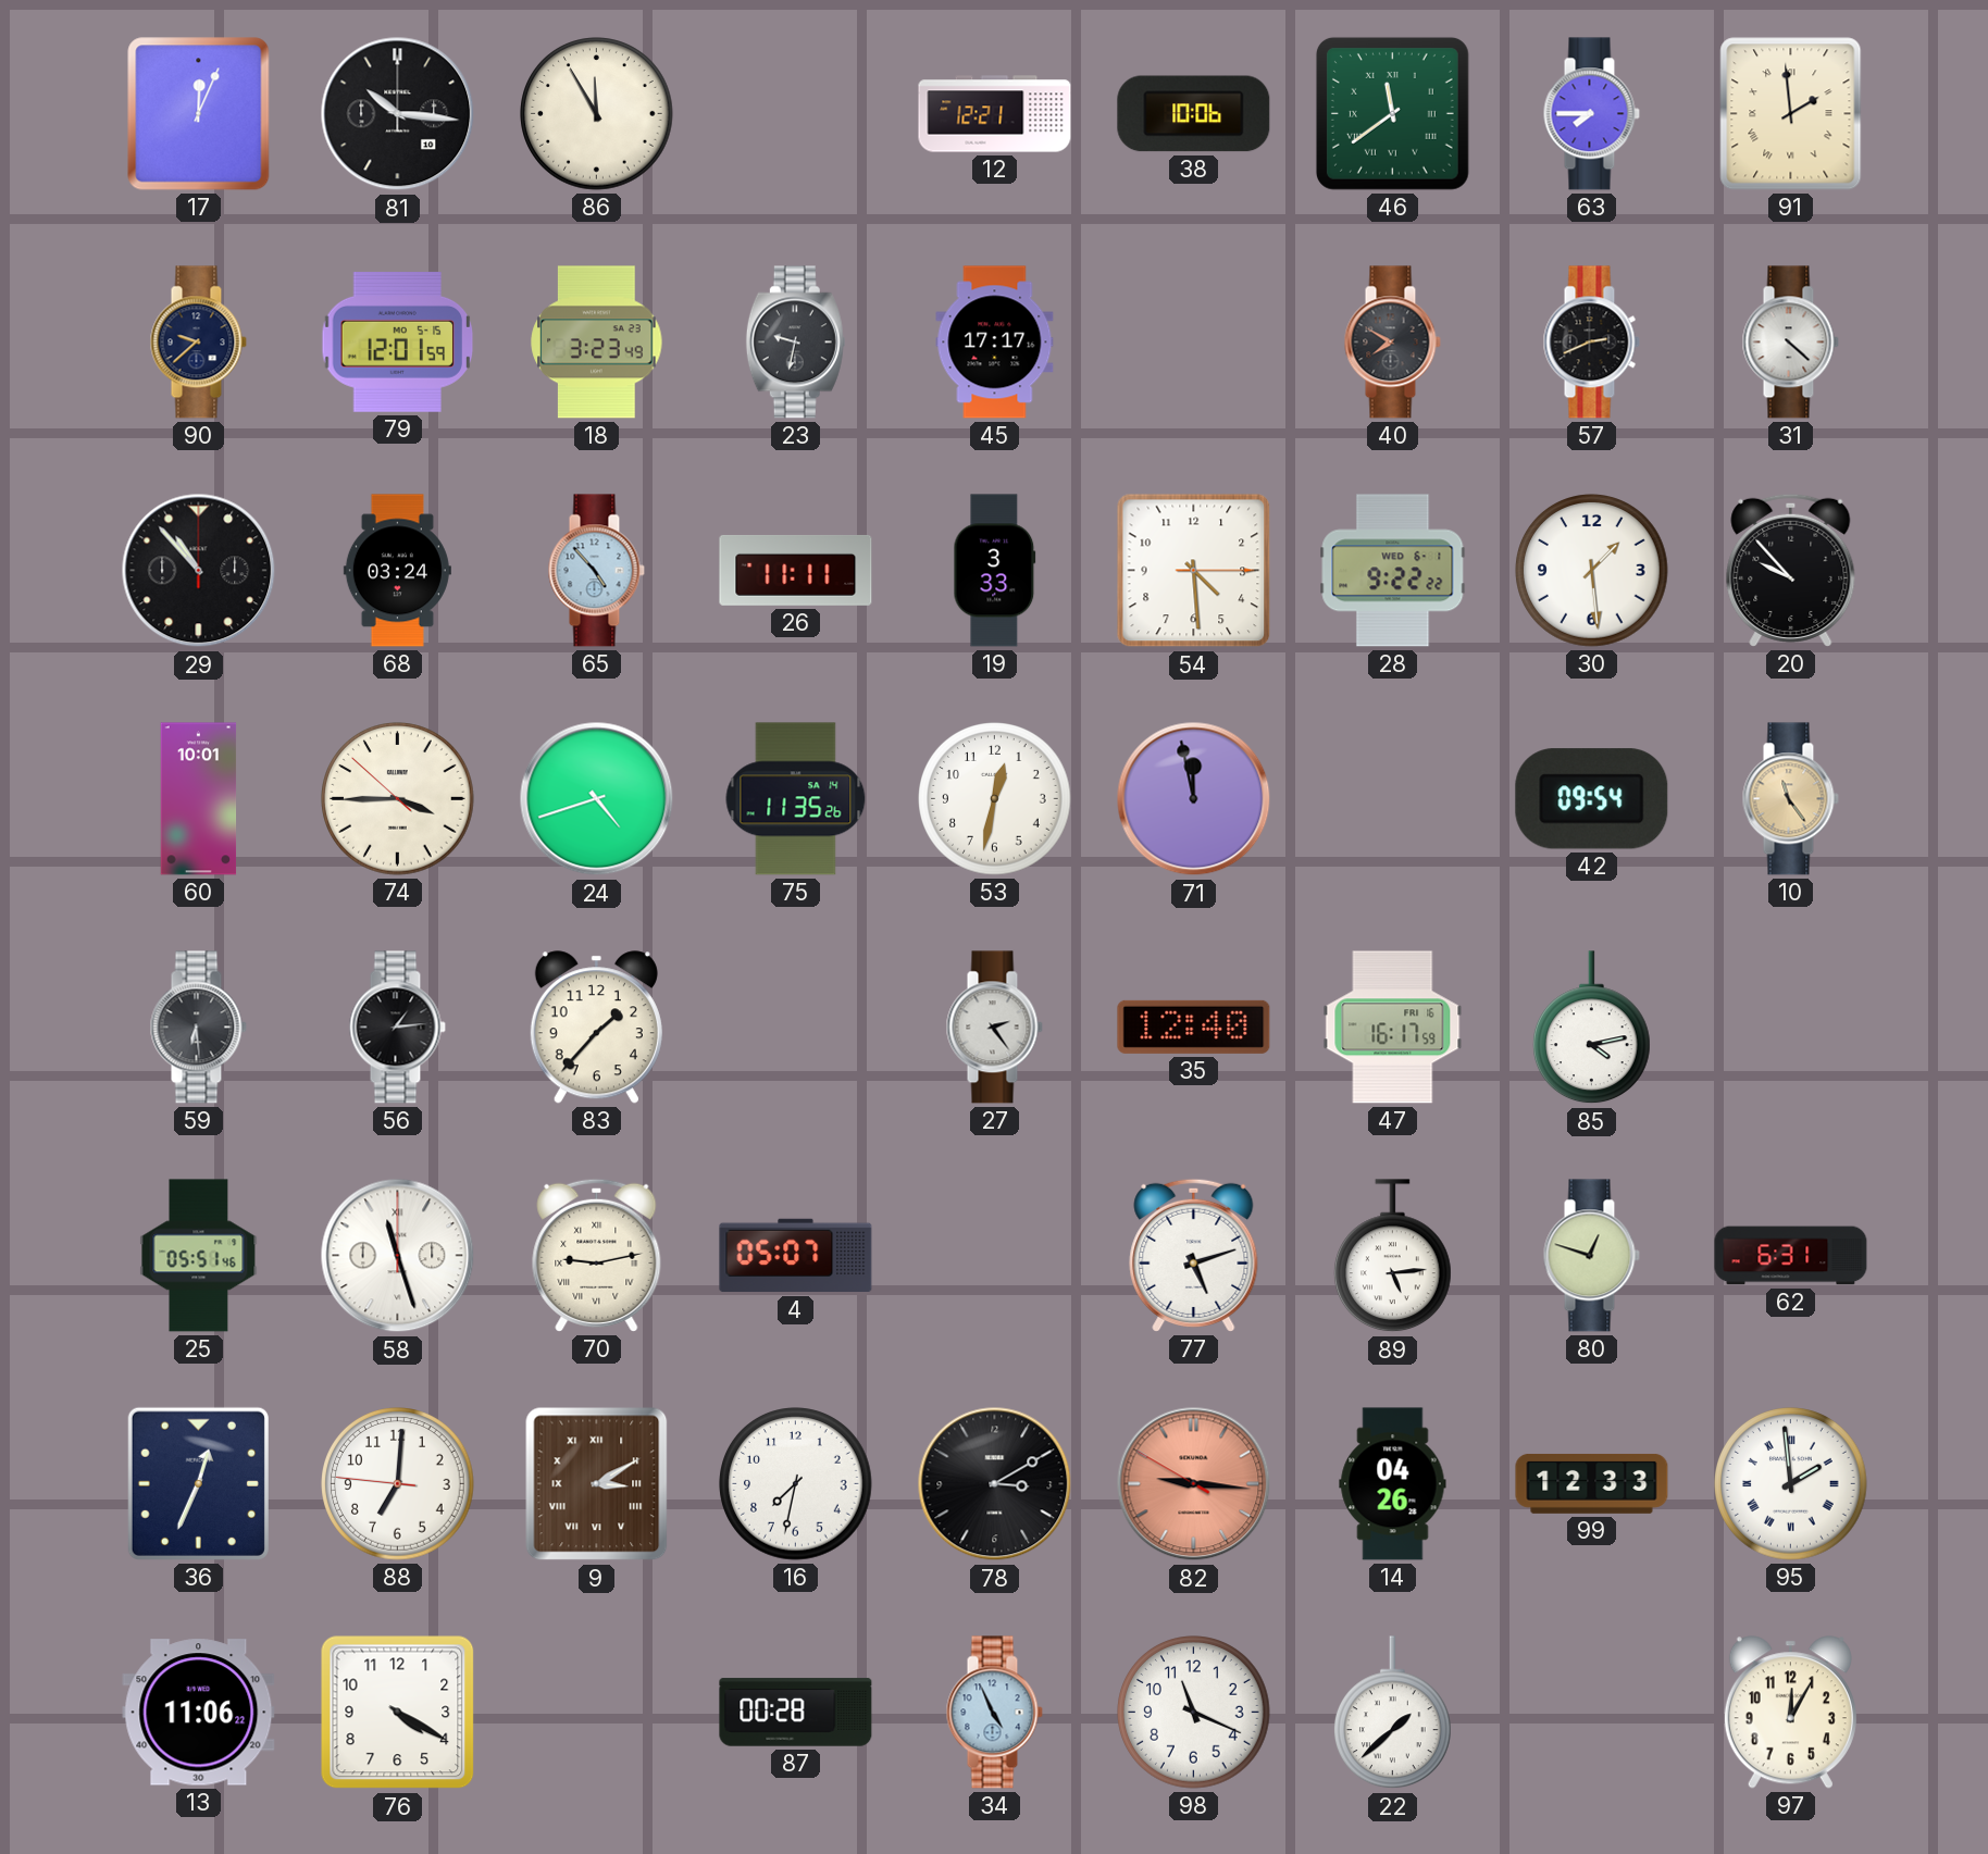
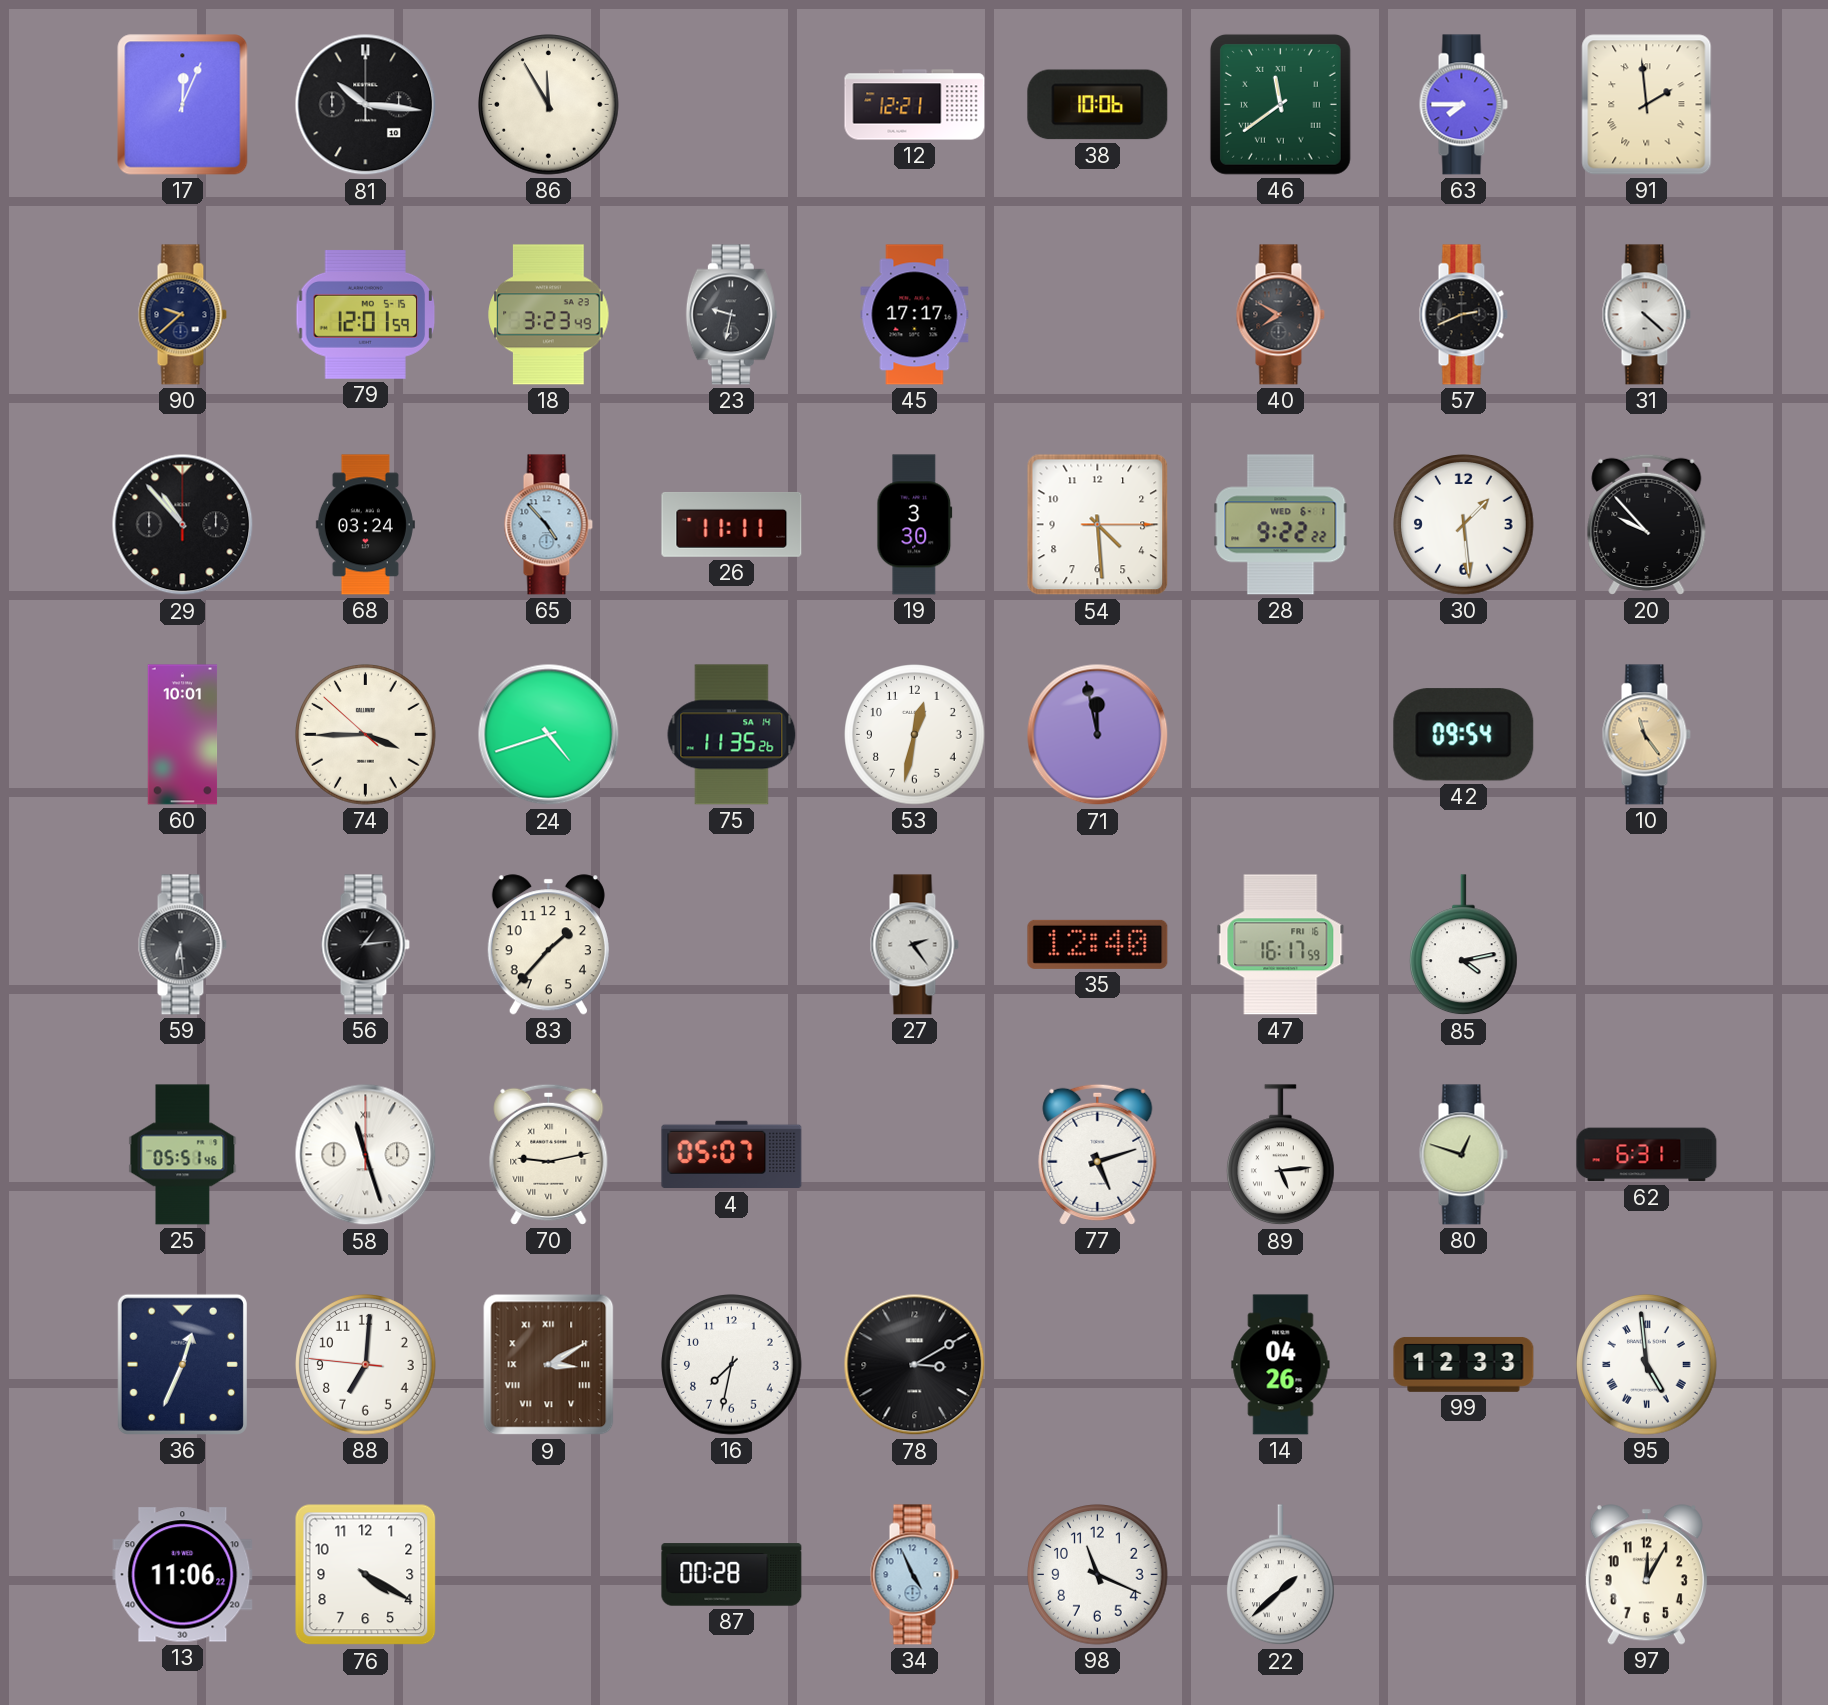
19: 3:33 -> 3:30 (915, 525)
82: 9:15 -> none (1194, 1484)
95: 1:59 -> 4:59 (1647, 1365)
